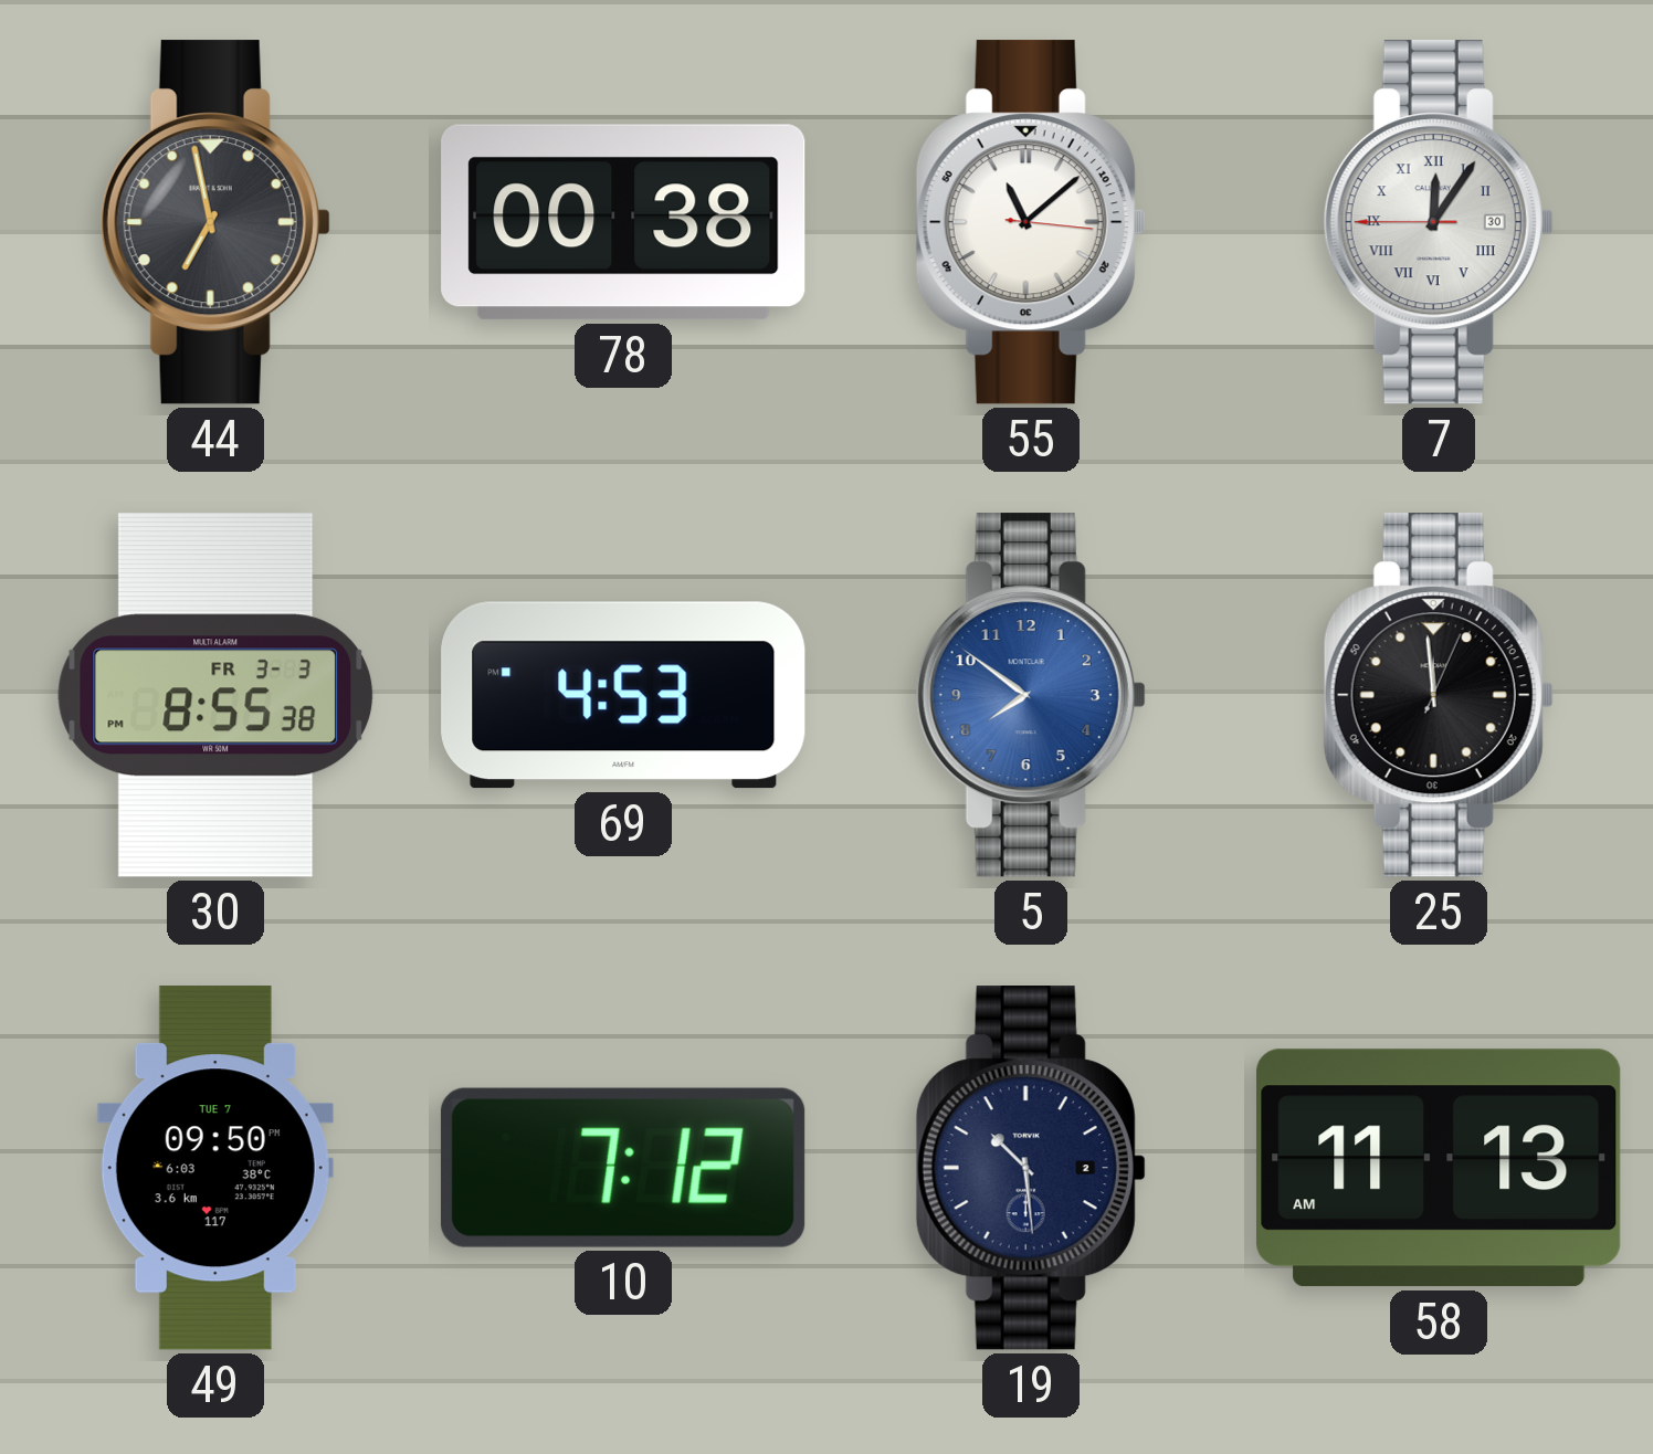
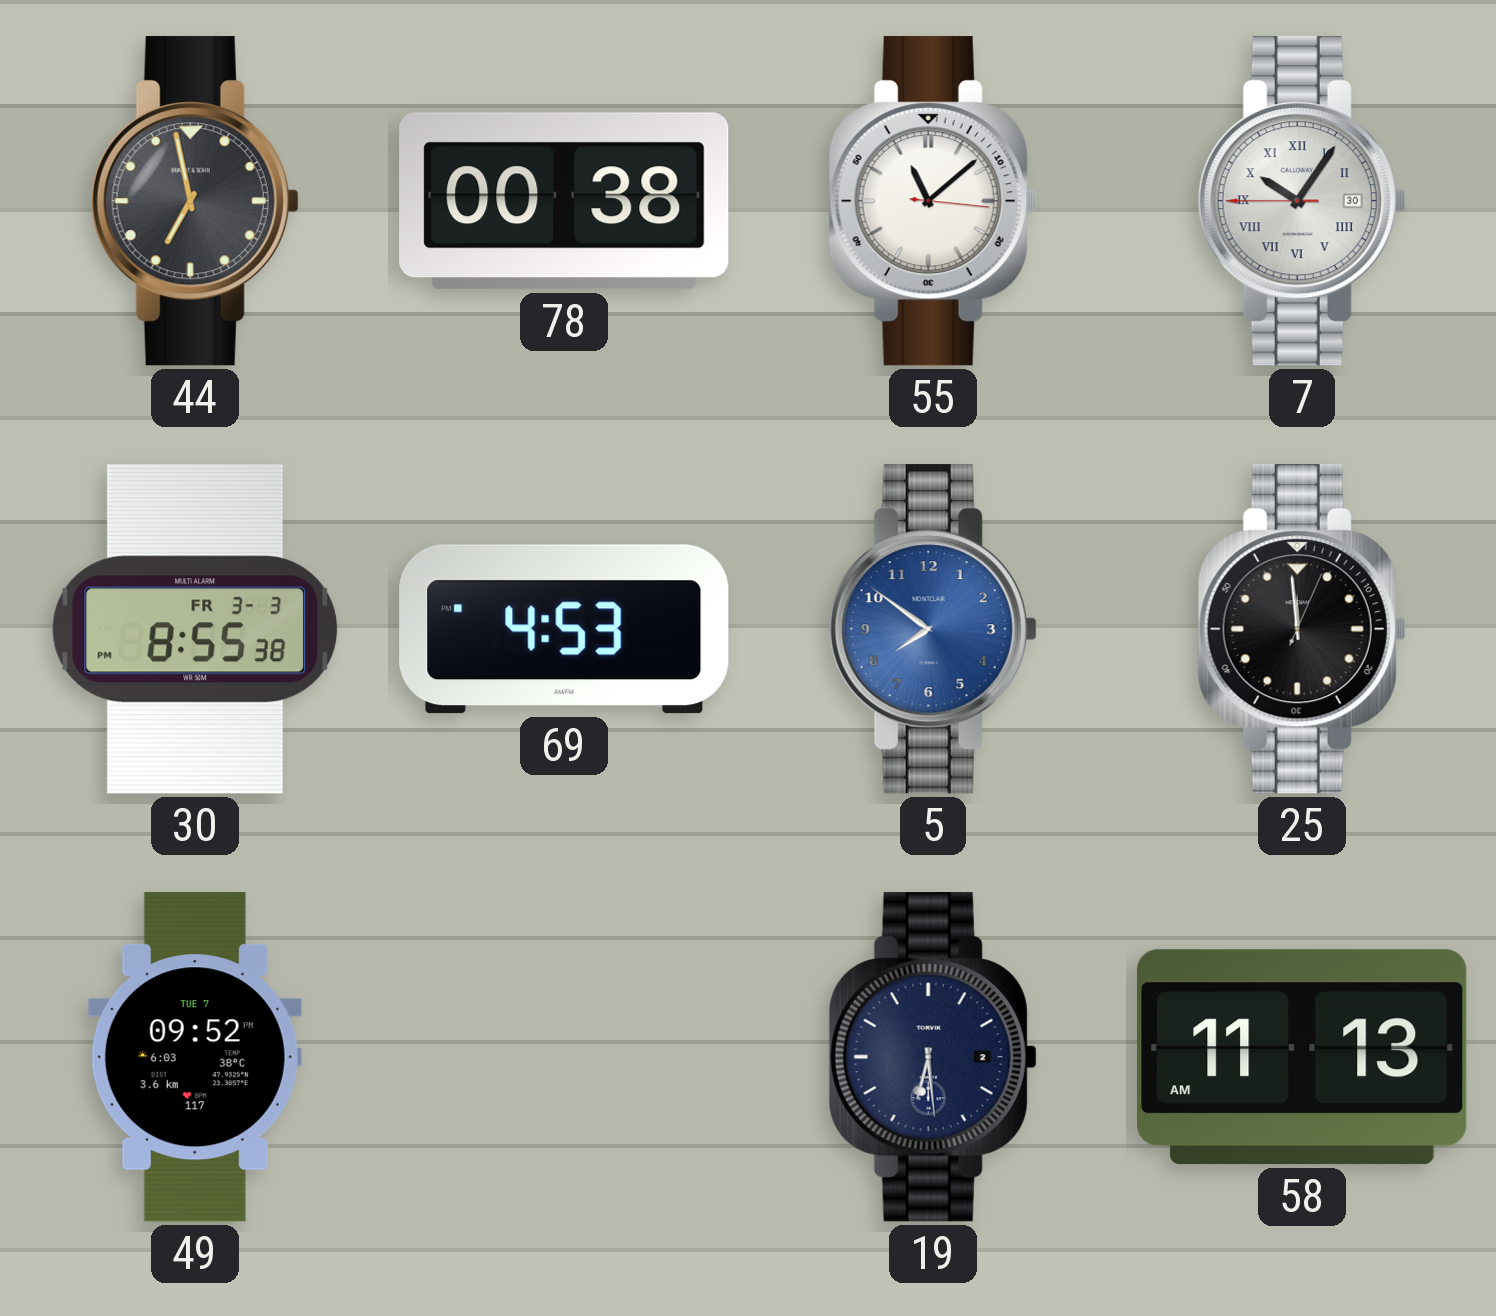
7: 12:05 -> 10:05 (1302, 201)
49: 09:50 -> 09:52 (195, 1057)
10: 7:12 -> none (623, 1168)
19: 10:29 -> 6:29 (933, 1057)
